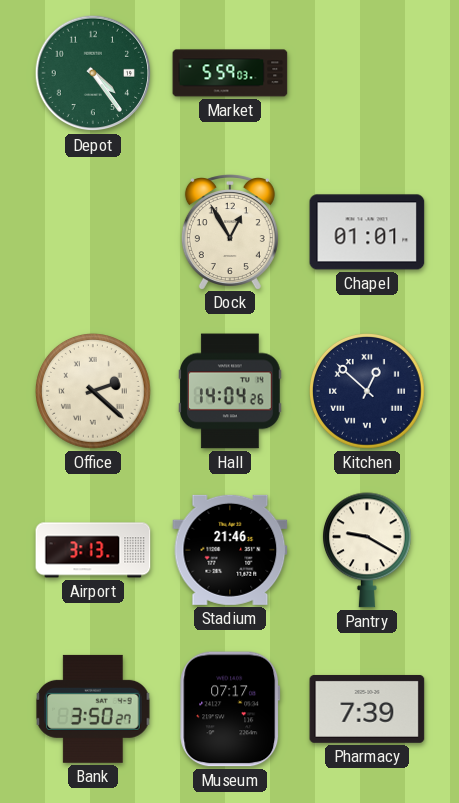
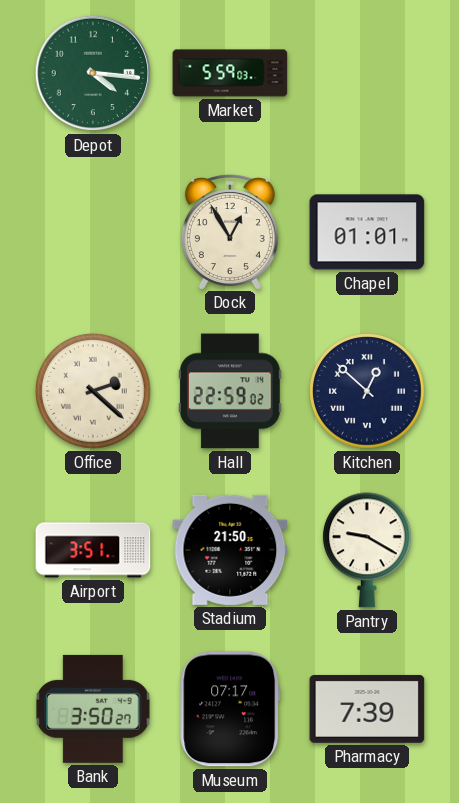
Depot: 4:24 -> 4:16 (93, 73)
Hall: 14:04 -> 22:59 (231, 391)
Airport: 3:13 -> 3:51 (93, 550)
Stadium: 21:46 -> 21:50 (230, 550)
